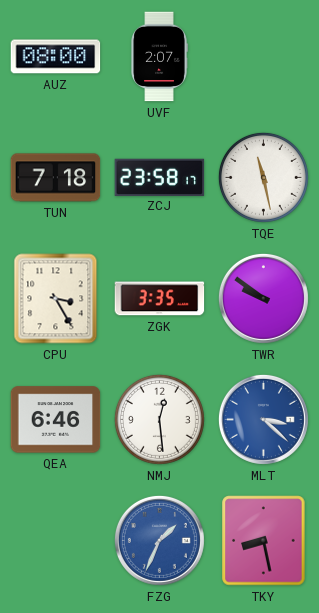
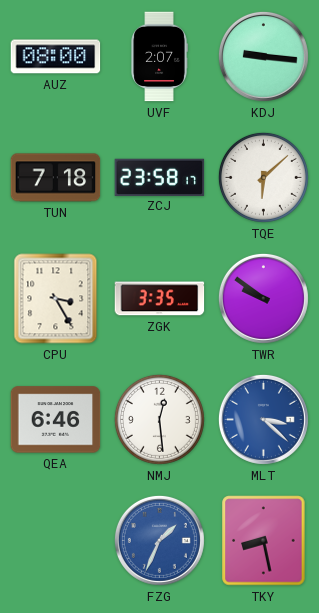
KDJ: none -> 9:16 (263, 56)
TQE: 11:28 -> 6:08 (263, 177)
